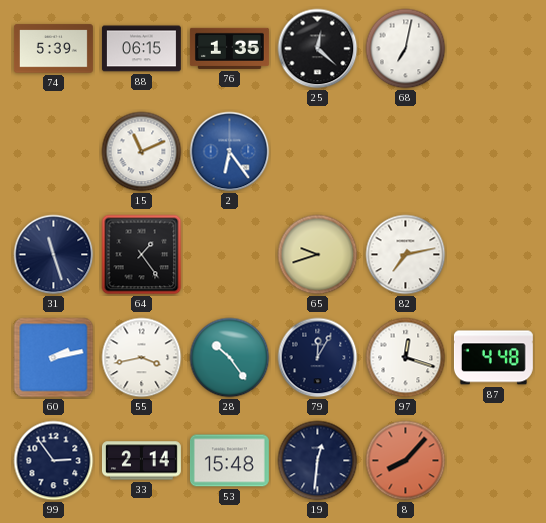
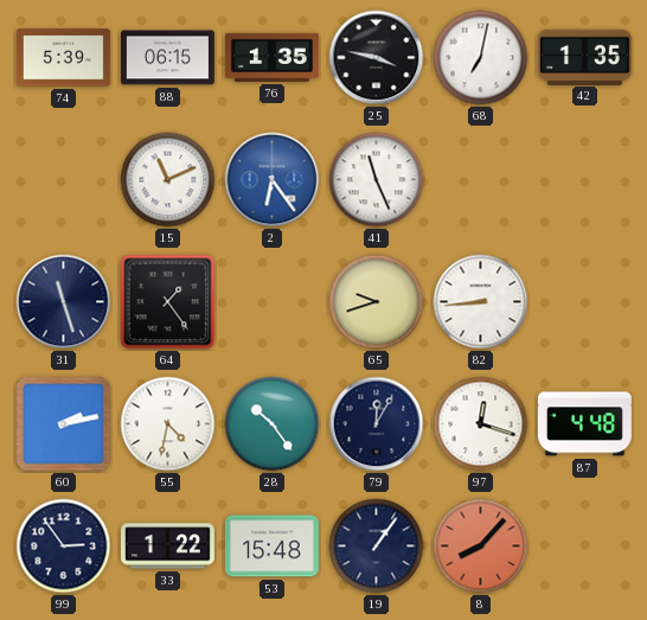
25: 12:22 -> 3:47 (377, 58)
42: none -> 1:35 (584, 57)
41: none -> 11:26 (377, 180)
82: 7:13 -> 8:44 (481, 302)
55: 3:43 -> 4:32 (168, 424)
33: 2:14 -> 1:22 (167, 547)
19: 12:31 -> 1:06 (377, 547)
